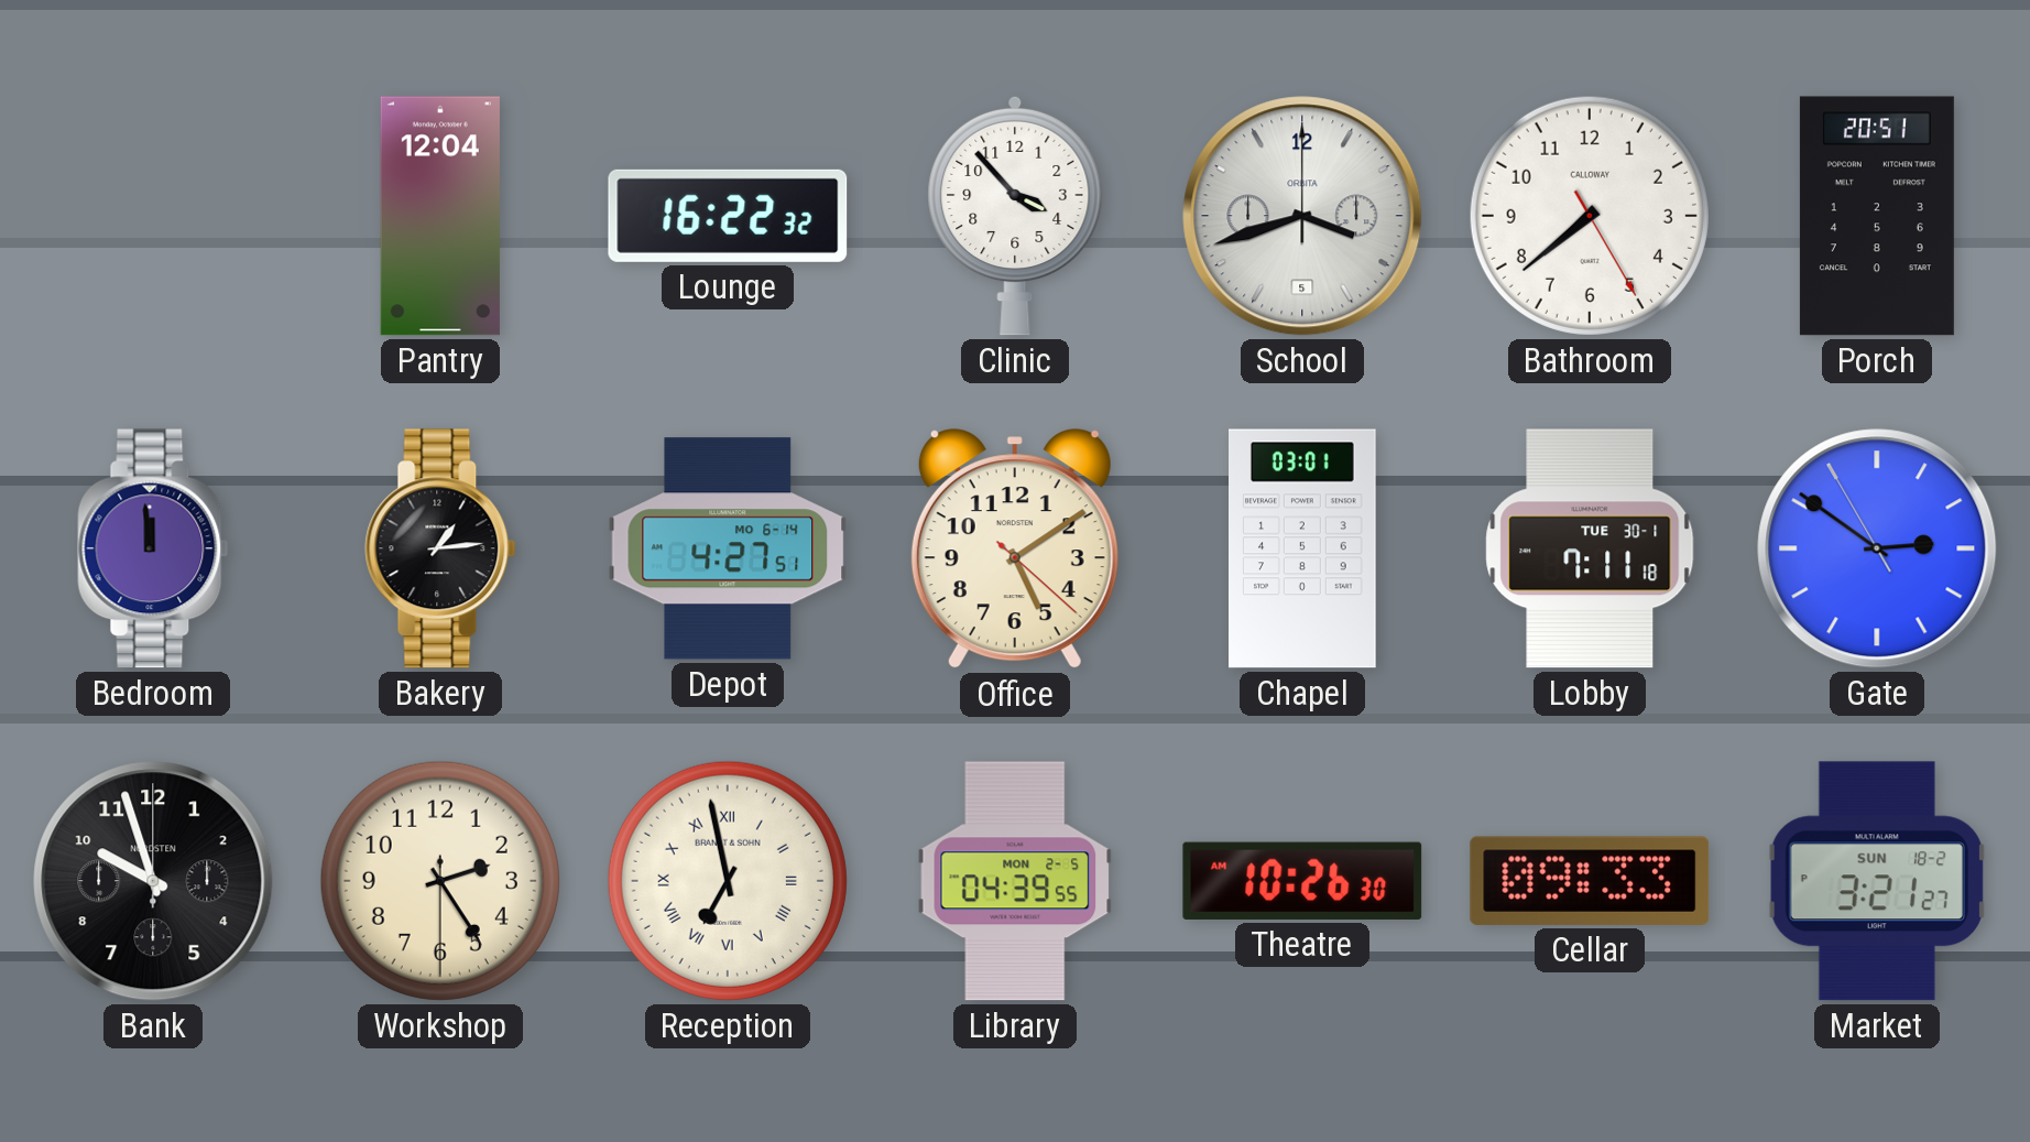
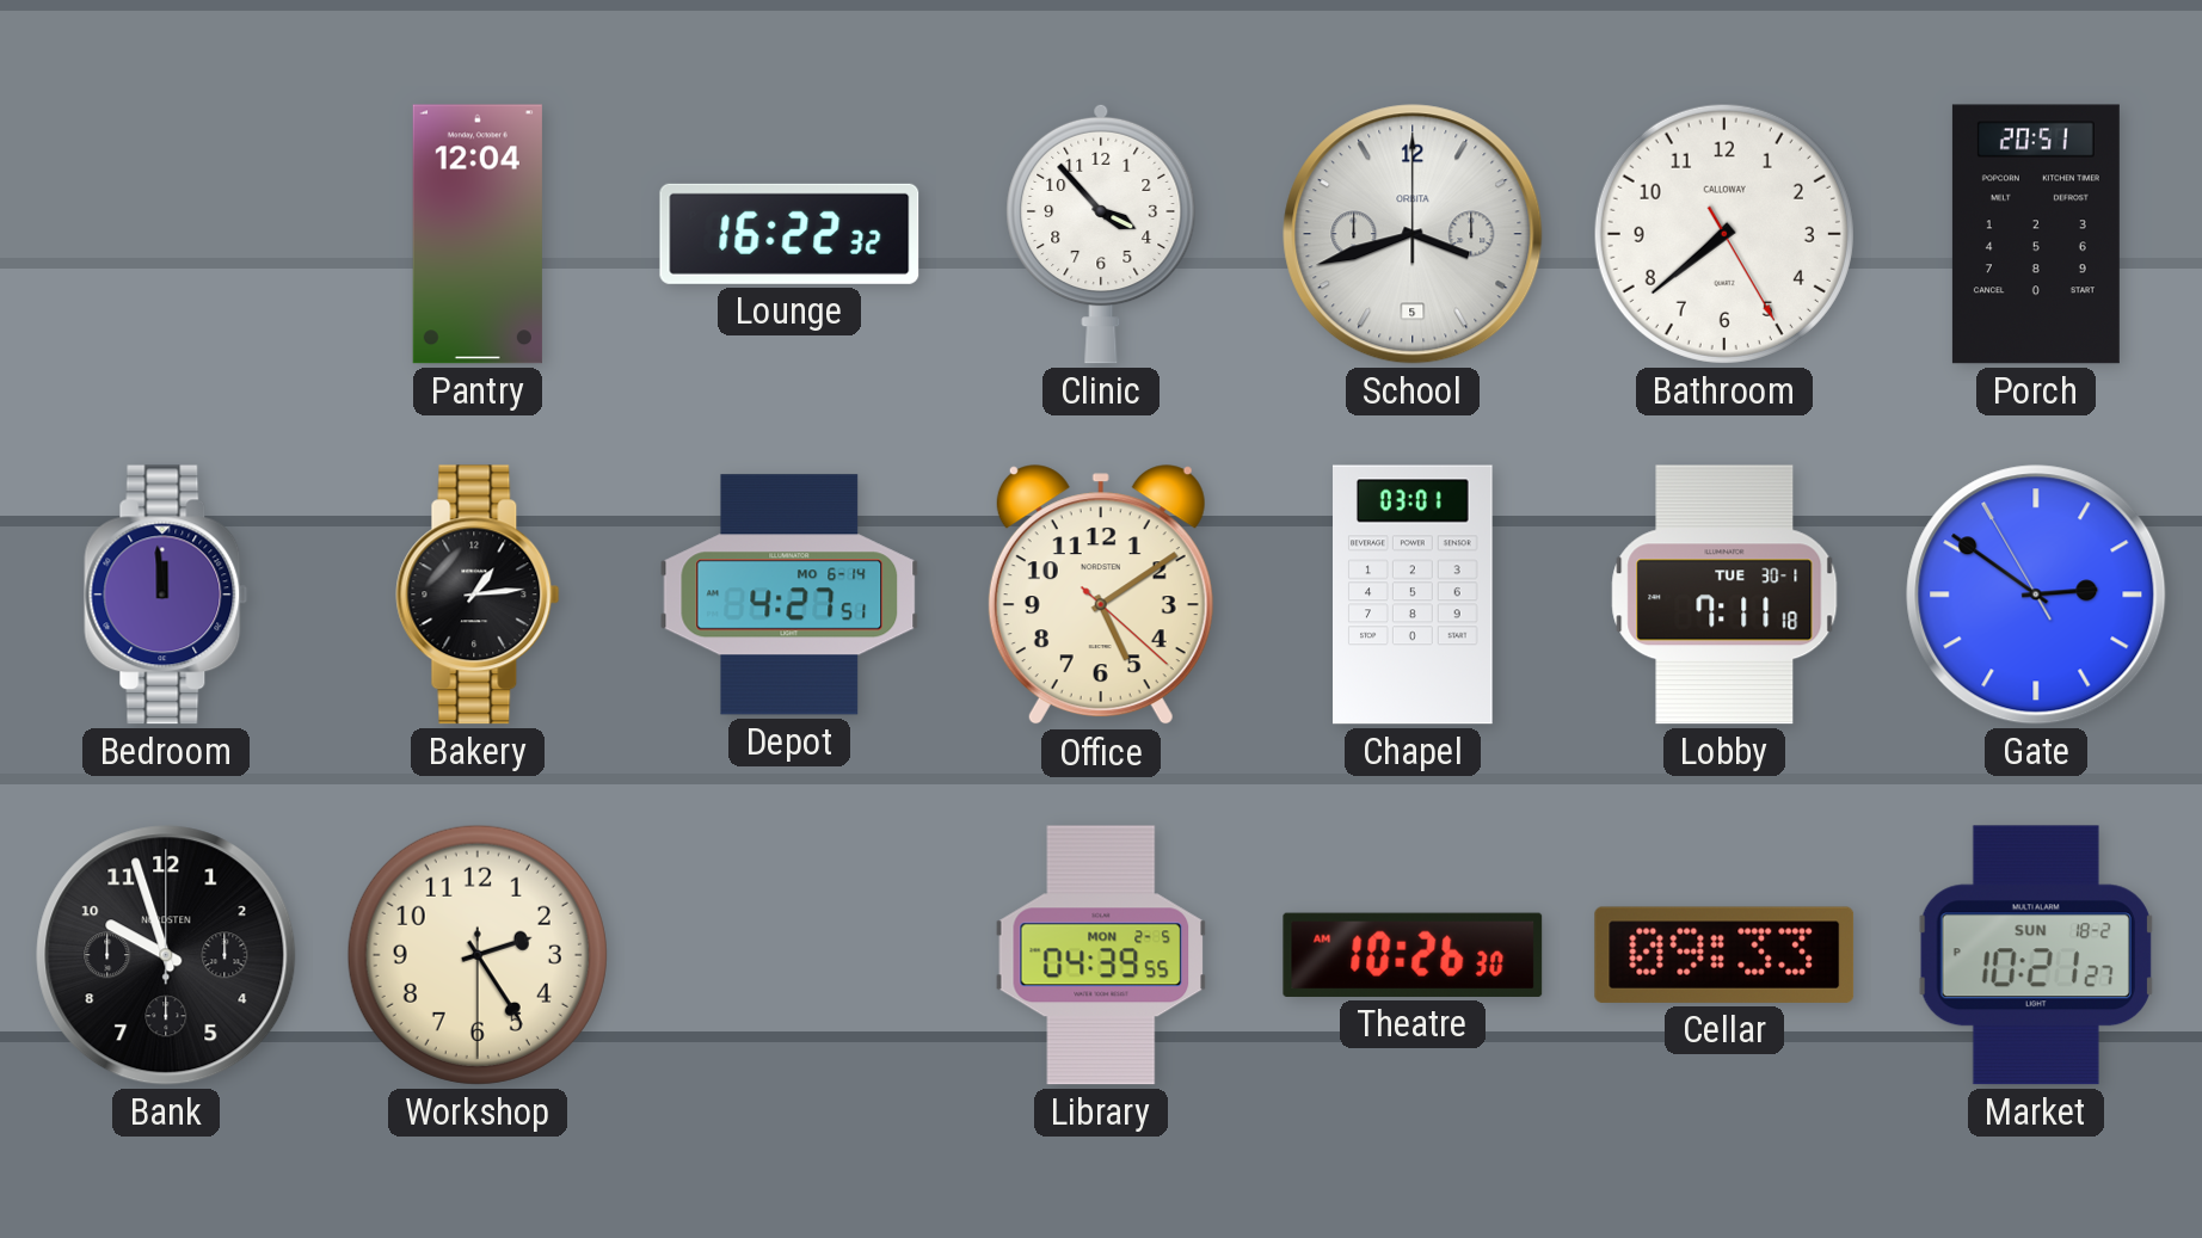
Reception: 6:58 -> none (728, 881)
Market: 3:21 -> 10:21 (2036, 955)
